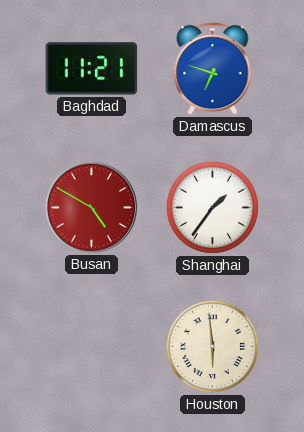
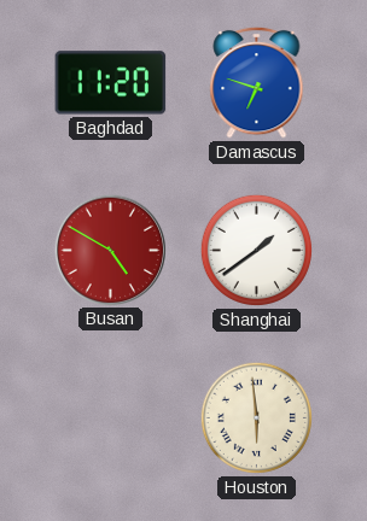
Baghdad: 11:21 -> 11:20 (111, 83)
Shanghai: 1:36 -> 1:39 (256, 250)
